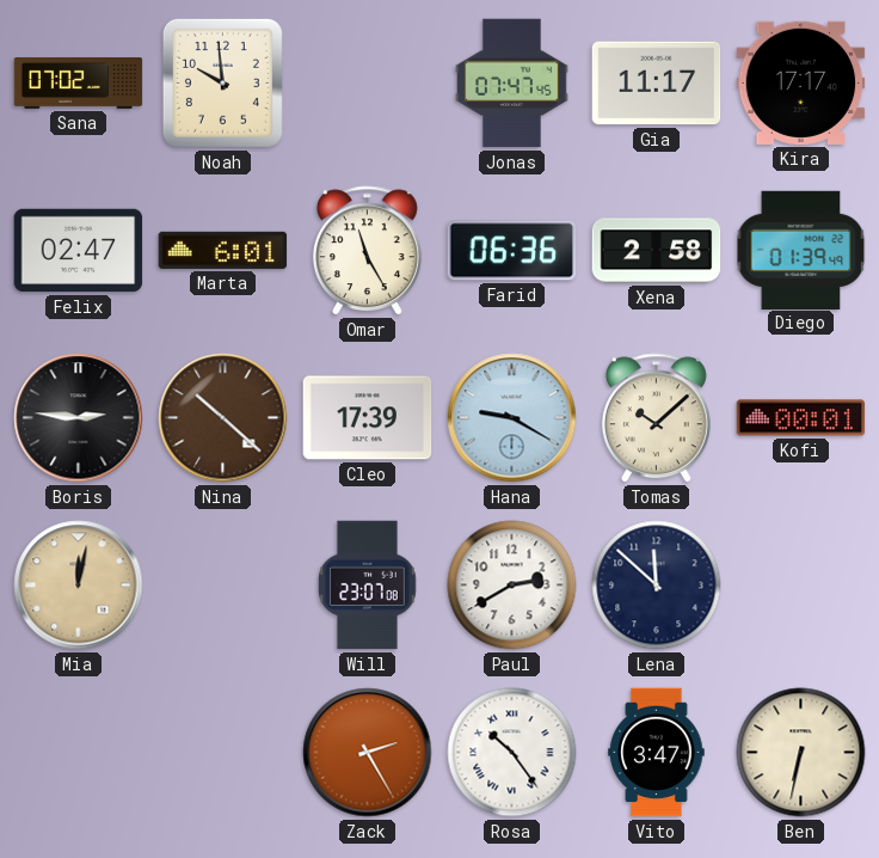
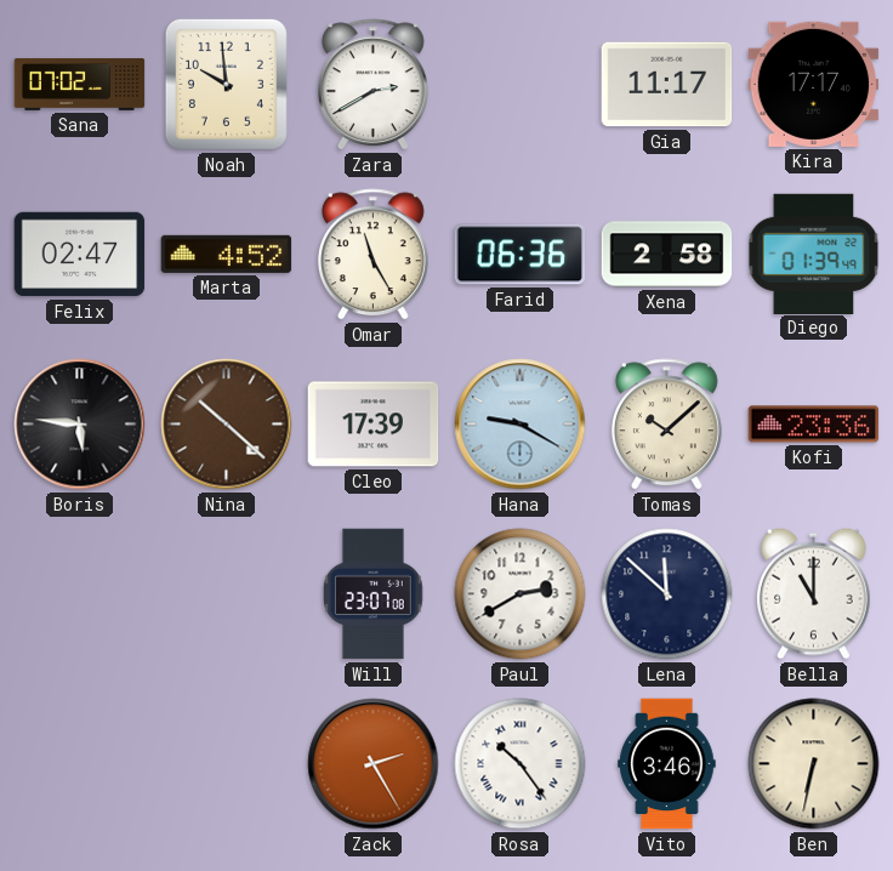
Zara: none -> 2:40 (372, 85)
Jonas: 07:47 -> none (512, 84)
Marta: 6:01 -> 4:52 (227, 254)
Boris: 2:46 -> 5:46 (80, 425)
Kofi: 00:01 -> 23:36 (814, 425)
Mia: 12:02 -> none (79, 586)
Bella: none -> 11:00 (814, 593)
Vito: 3:47 -> 3:46 (667, 764)
